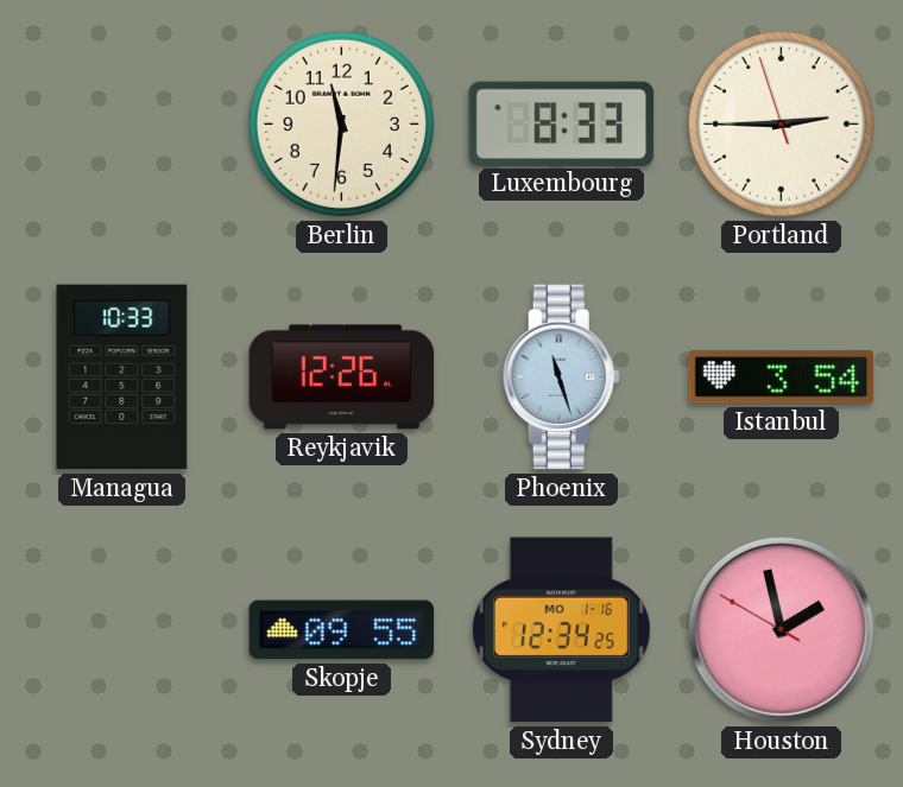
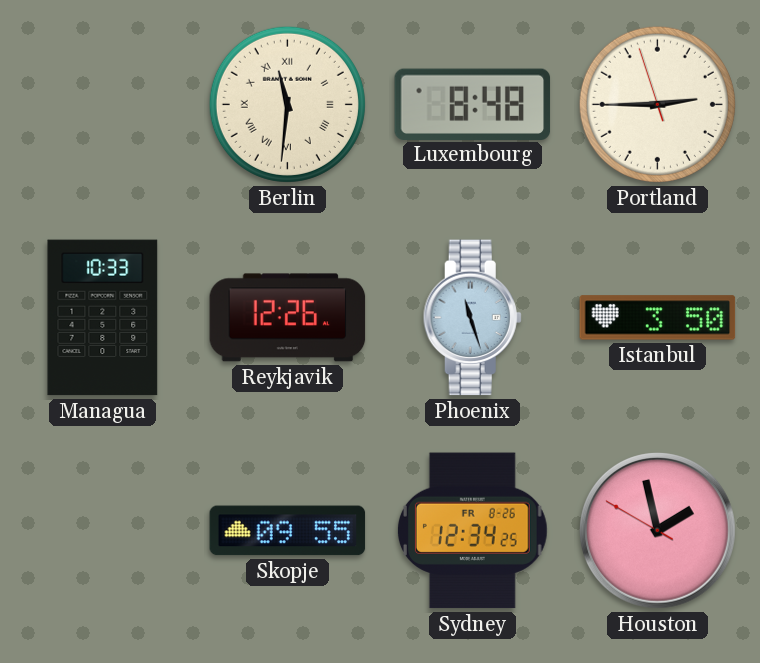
Berlin numerals: Arabic -> Roman (287, 104)
Luxembourg: 8:33 -> 8:48 (473, 104)
Istanbul: 3:54 -> 3:50 (658, 318)
Sydney date: MO 1-16 -> FR 8-26 (472, 531)
